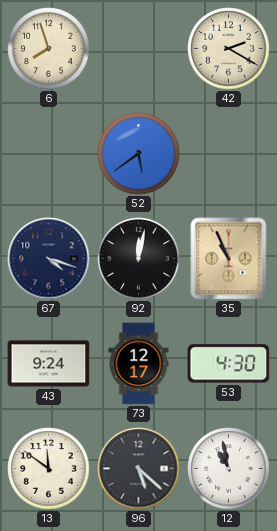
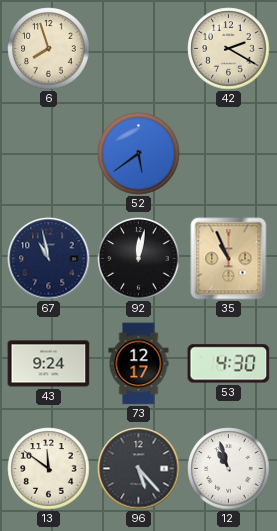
67: 4:18 -> 10:58 (49, 259)
96: 5:22 -> 5:23 (139, 469)
12: 10:58 -> 10:57 (229, 469)
